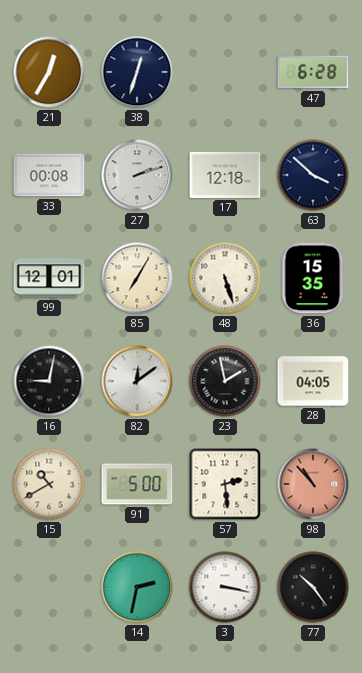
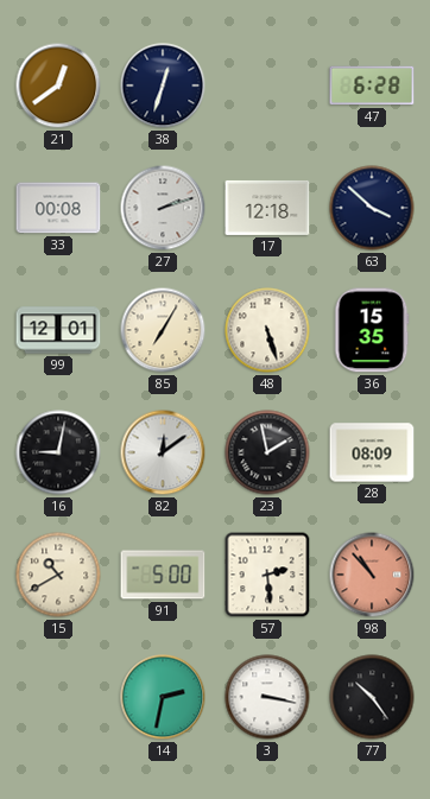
21: 12:35 -> 12:39 (58, 85)
28: 04:05 -> 08:09 (372, 452)
